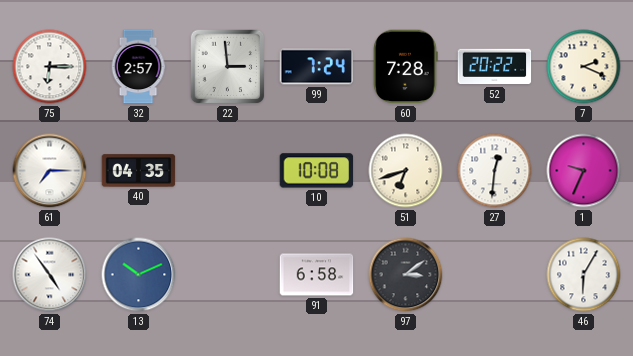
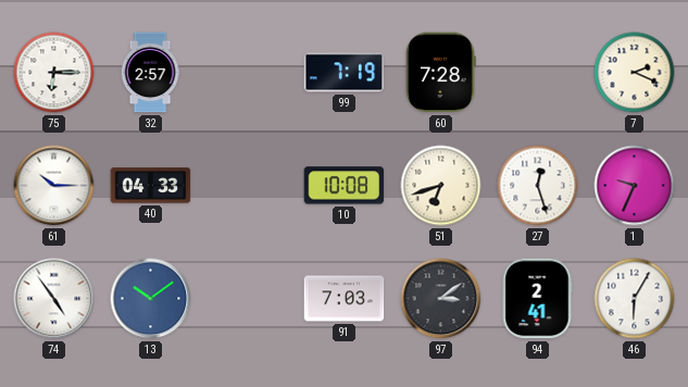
22: 2:59 -> none (228, 67)
99: 7:24 -> 7:19 (345, 73)
52: 20:22 -> none (495, 67)
61: 7:15 -> 10:15 (54, 186)
40: 04:35 -> 04:33 (151, 186)
27: 12:31 -> 12:27 (538, 186)
13: 10:11 -> 10:09 (151, 299)
91: 6:58 -> 7:03 (345, 299)
94: none -> 2:41 (537, 299)
